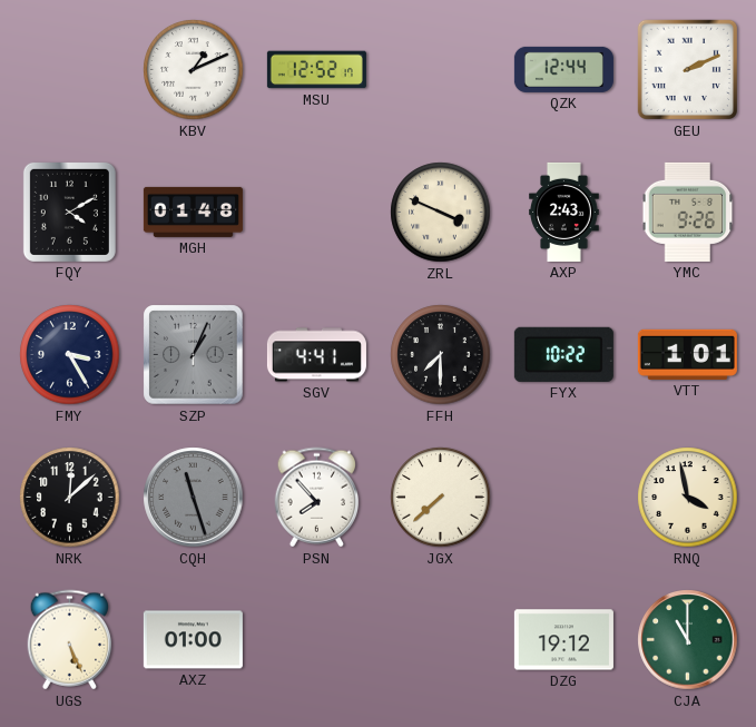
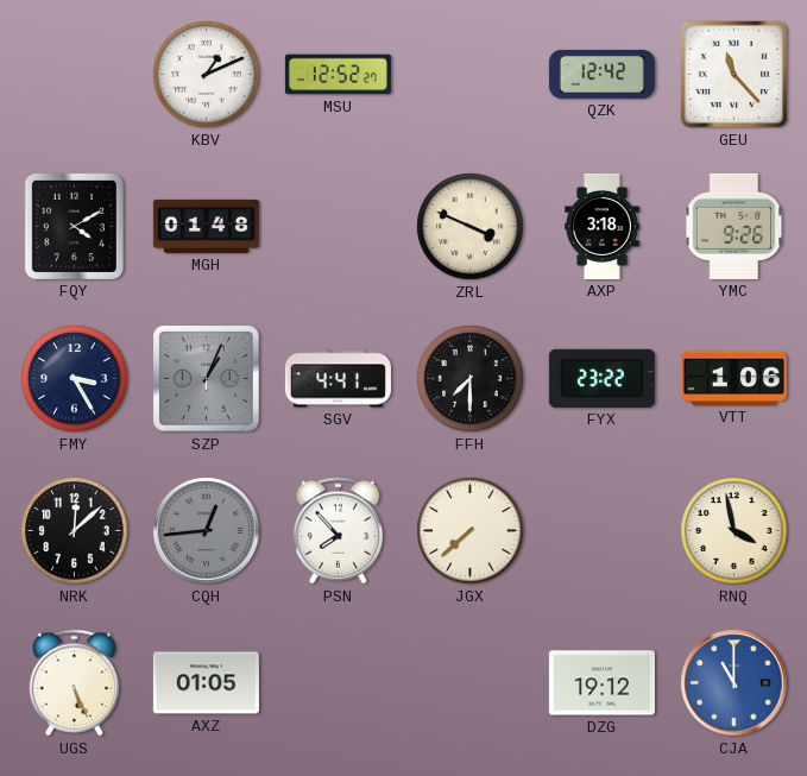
MSU: 12:52:17 -> 12:52:27 (338, 75)
QZK: 12:44 -> 12:42 (601, 74)
GEU: 2:11 -> 11:23 (735, 75)
AXP: 2:43 -> 3:18 (603, 226)
FYX: 10:22 -> 23:22 (601, 378)
VTT: 1:01 -> 1:06 (733, 378)
CQH: 11:27 -> 12:44 (207, 531)
AXZ: 01:00 -> 01:05 (206, 683)
CJA dial: green -> blue (735, 683)
